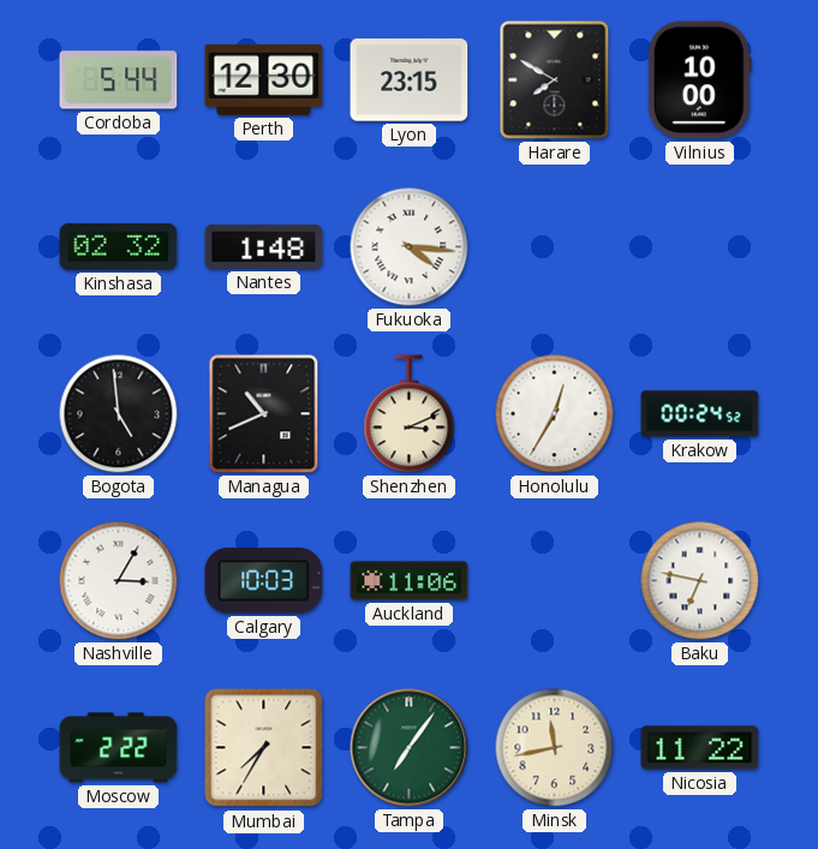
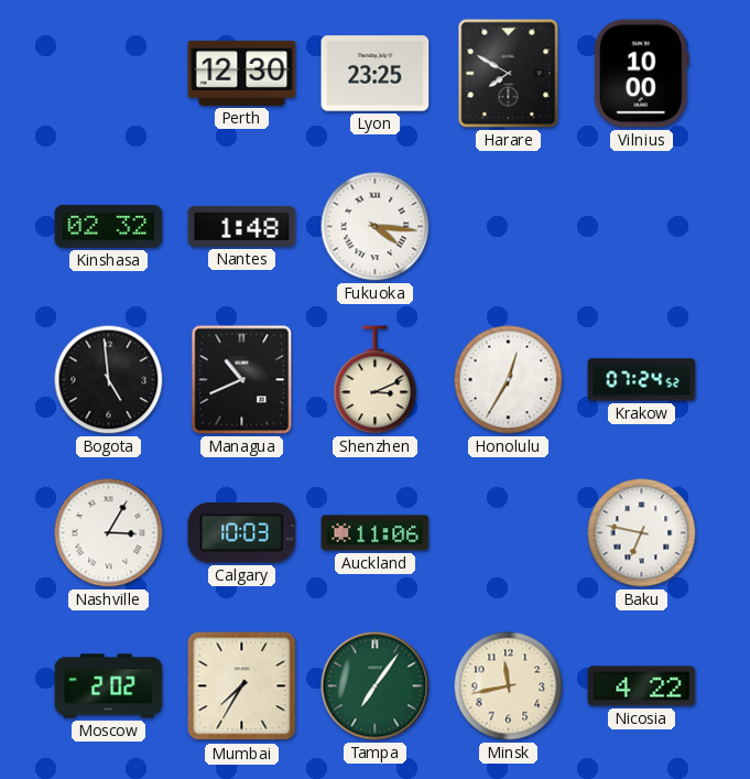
Cordoba: 5:44 -> none (119, 80)
Lyon: 23:15 -> 23:25 (376, 74)
Krakow: 00:24 -> 07:24 (642, 380)
Moscow: 2:22 -> 2:02 (109, 686)
Nicosia: 11:22 -> 4:22 (642, 686)
